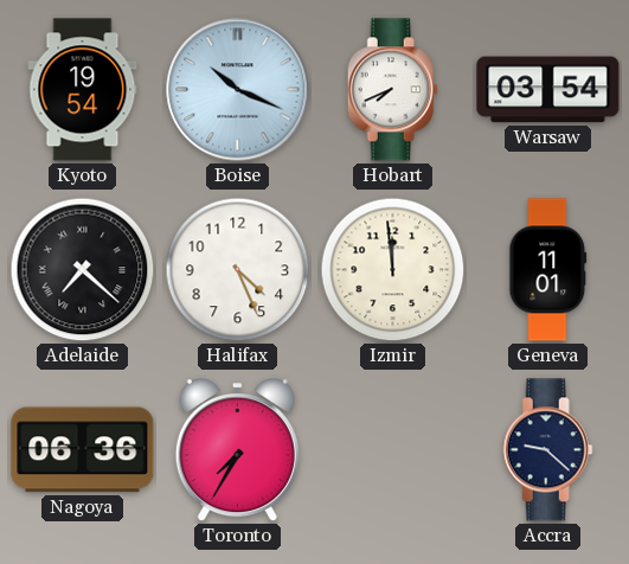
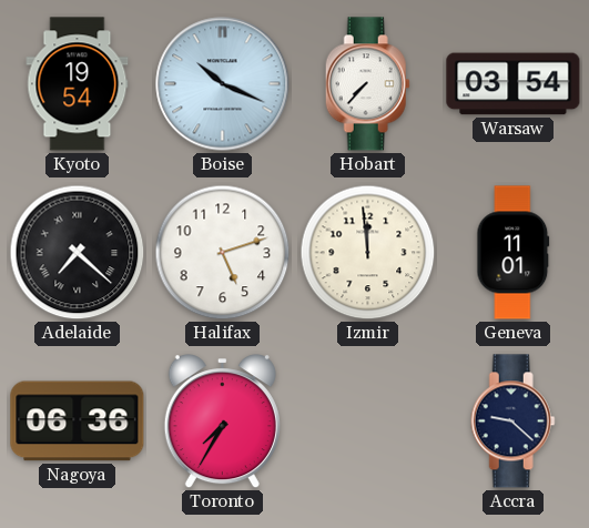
Hobart: 7:41 -> 7:37 (367, 84)
Halifax: 4:26 -> 5:12 (223, 253)
